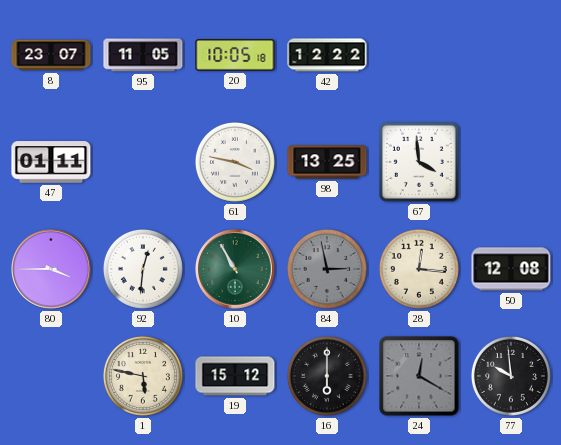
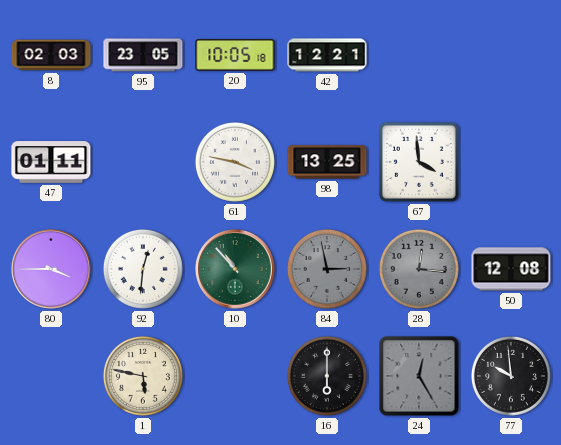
8: 23:07 -> 02:03 (51, 55)
95: 11:05 -> 23:05 (143, 55)
42: 12:22 -> 12:21 (327, 55)
10: 10:55 -> 10:53 (235, 269)
28 dial: cream -> grey (419, 269)
19: 15:12 -> none (235, 376)
24: 12:20 -> 12:25 (419, 376)
